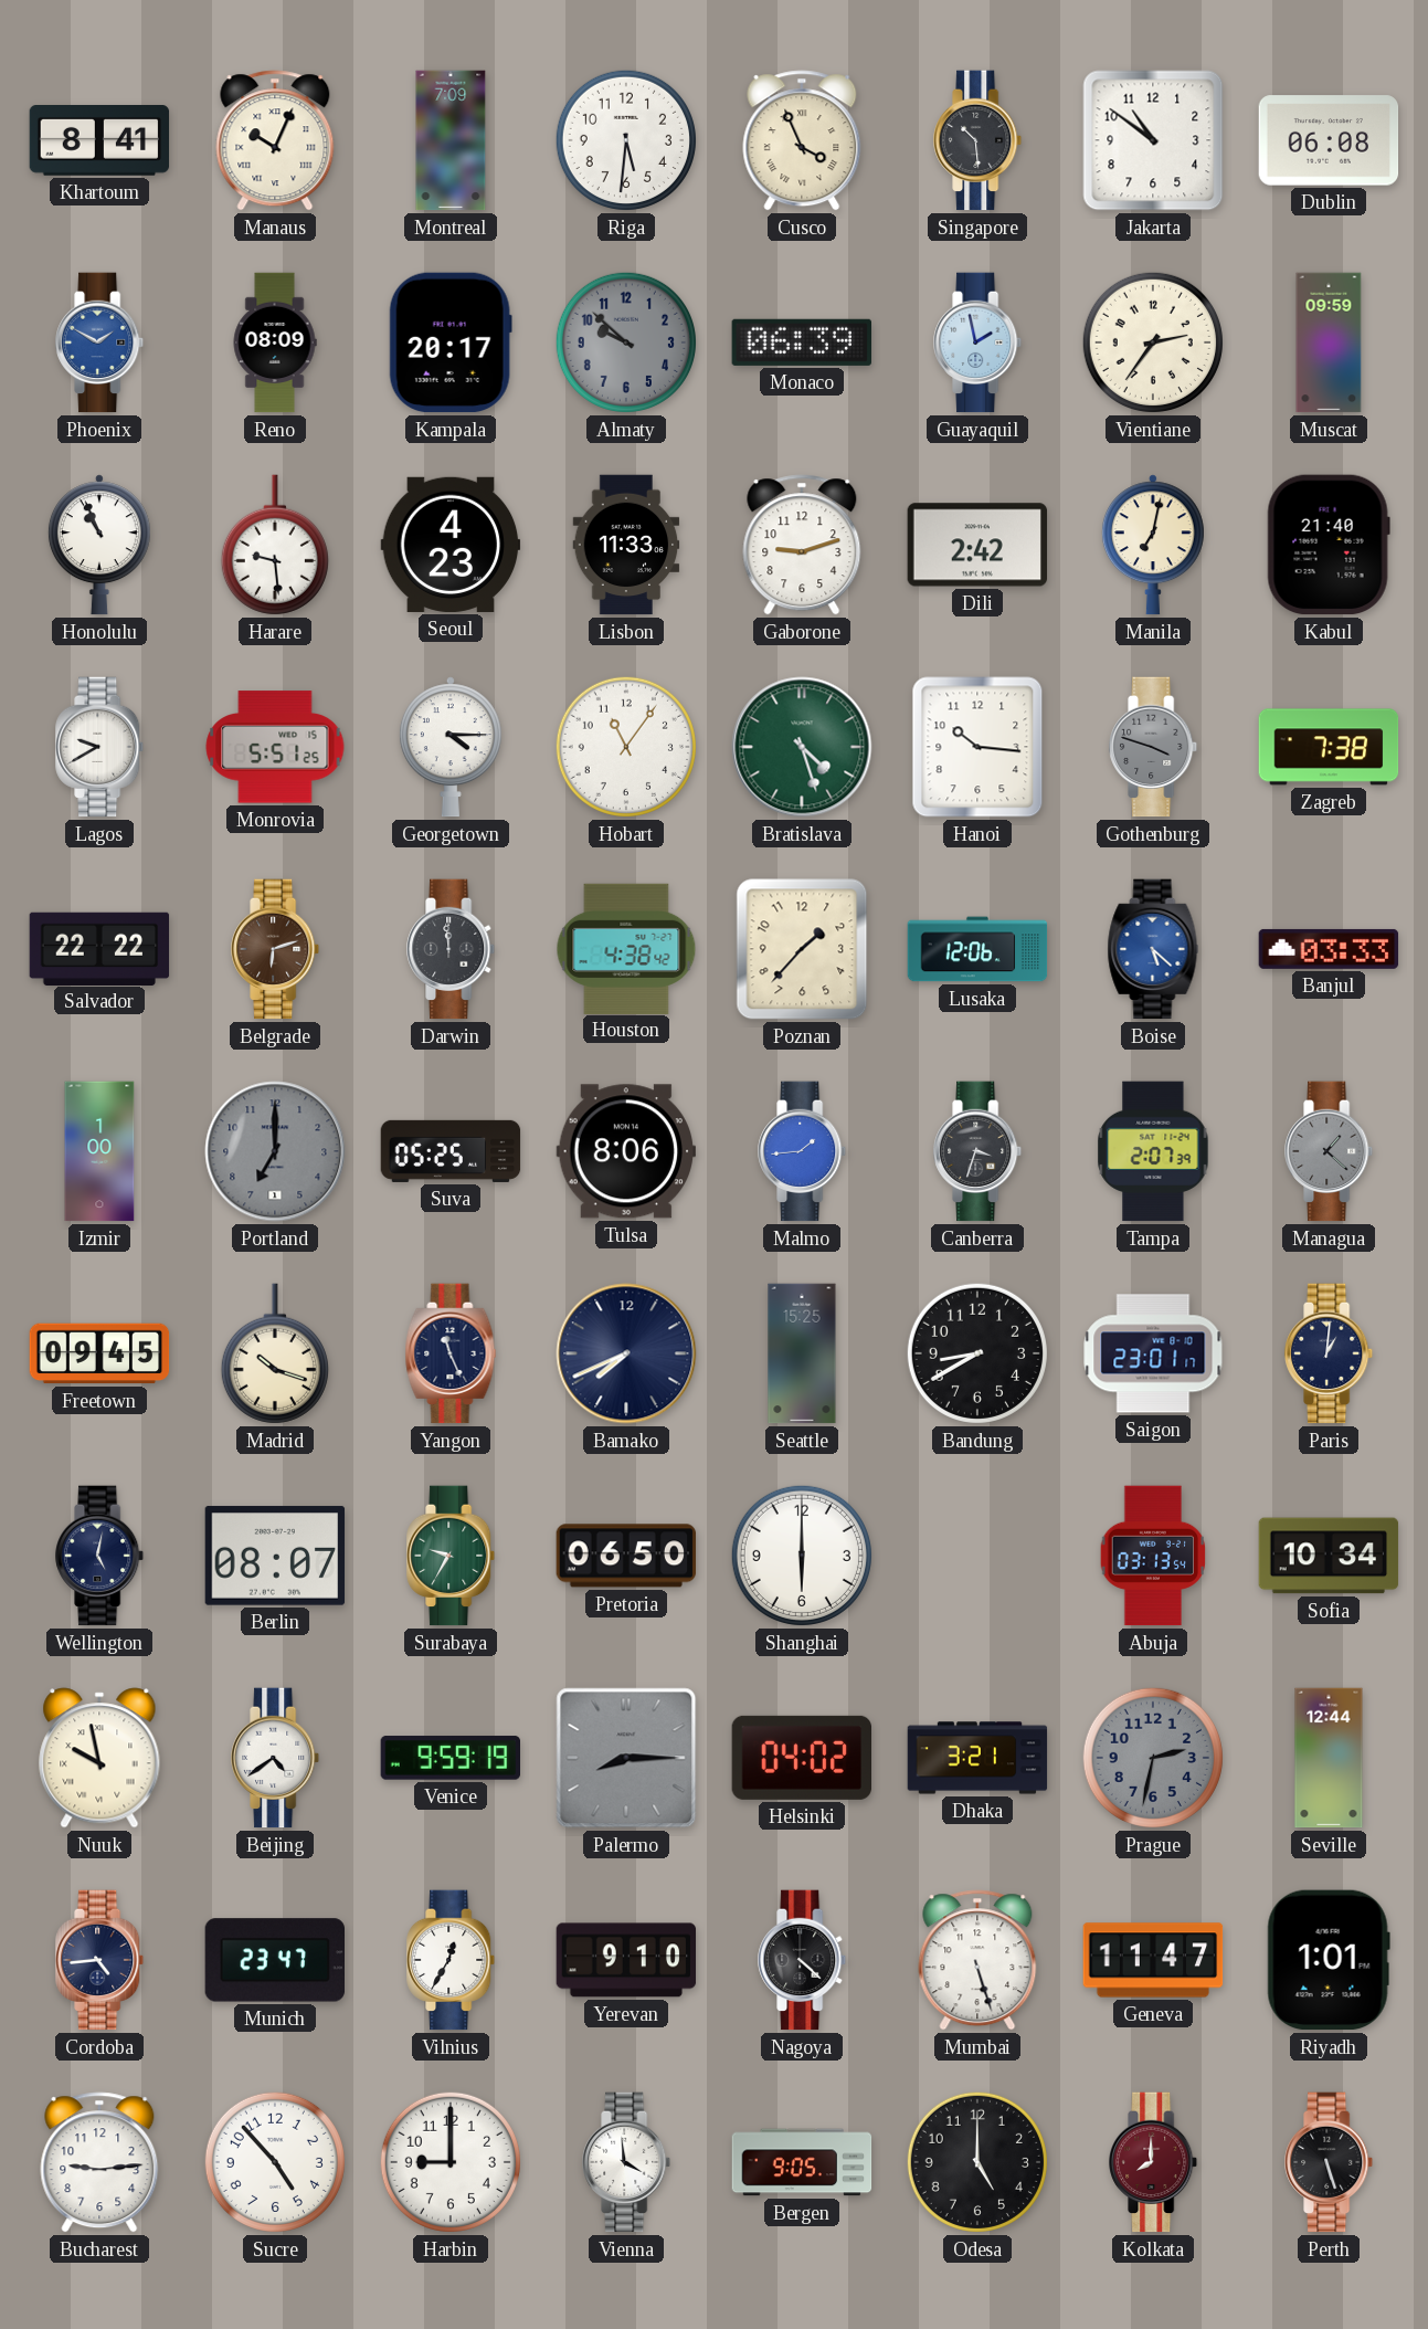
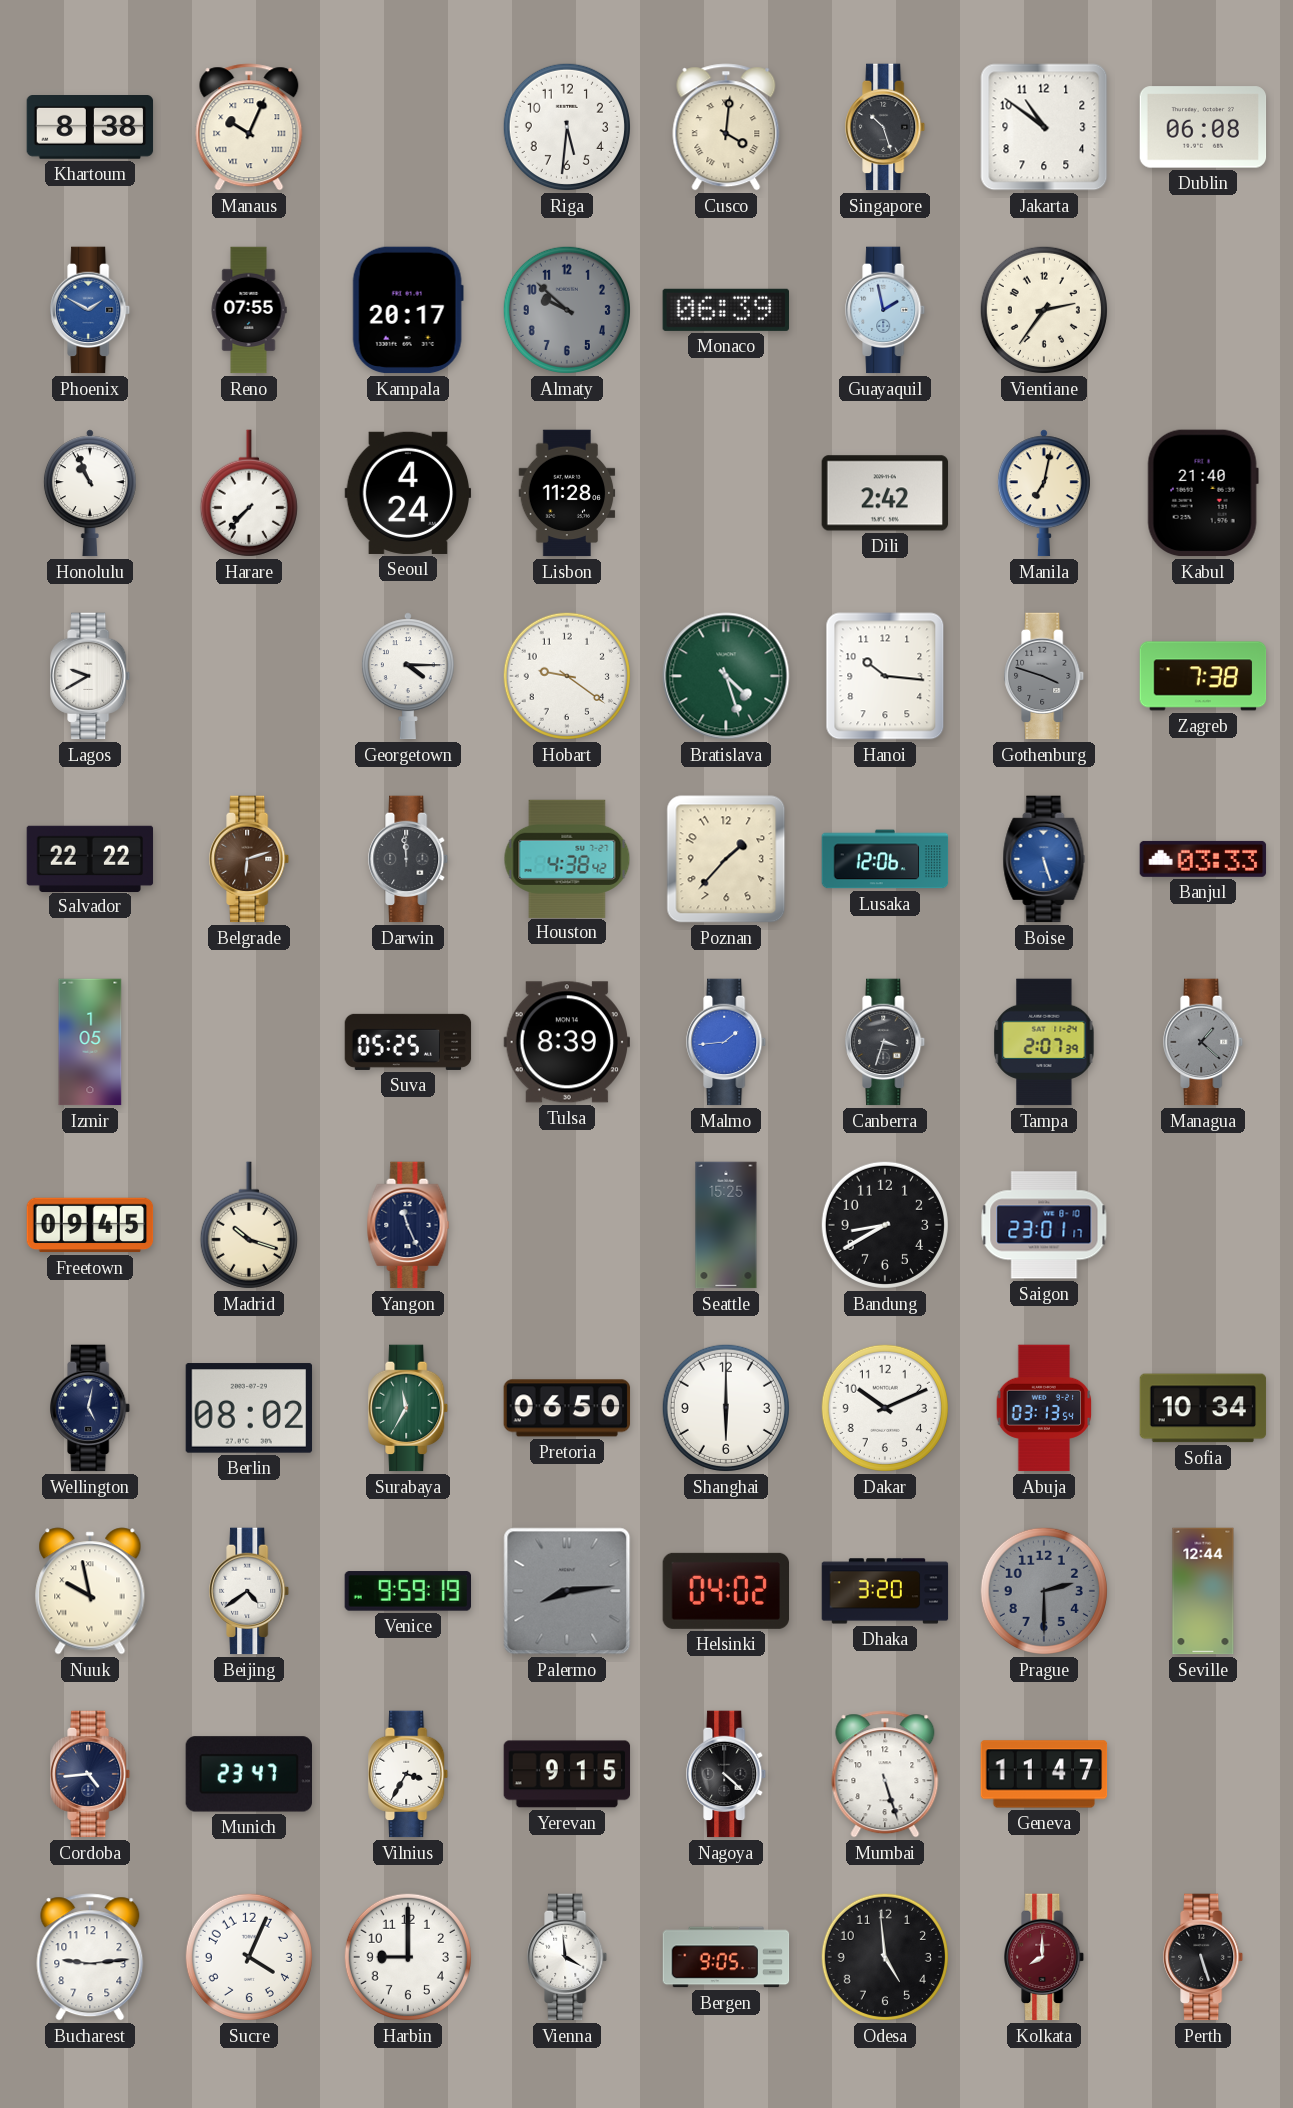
Khartoum: 8:41 -> 8:38 (90, 128)
Montreal: 7:09 -> none (451, 140)
Cusco: 3:56 -> 4:01 (726, 127)
Singapore: 10:29 -> 10:27 (886, 127)
Reno: 08:09 -> 07:55 (249, 310)
Muscat: 09:59 -> none (1329, 342)
Harare: 9:29 -> 7:37 (249, 493)
Seoul: 4:23 -> 4:24 (408, 493)
Lisbon: 11:33 -> 11:28 (567, 493)
Gaborone: 9:12 -> none (802, 545)
Monrovia: 5:51 -> none (275, 747)
Hobart: 11:06 -> 9:21 (567, 676)
Boise: 5:22 -> 5:27 (1044, 859)
Izmir: 1:00 -> 1:05 (90, 1042)
Portland: 7:00 -> none (275, 1151)
Tulsa: 8:06 -> 8:39 (566, 1042)
Bamako: 7:41 -> none (626, 1353)
Paris: 1:01 -> none (1330, 1353)
Berlin: 08:07 -> 08:02 (249, 1408)
Surabaya: 9:35 -> 11:35 (409, 1408)
Dakar: none -> 10:11 (885, 1408)
Palermo: 8:15 -> 8:14 (567, 1591)
Dhaka: 3:21 -> 3:20 (885, 1591)
Prague: 2:32 -> 2:30 (1044, 1591)
Vilnius: 12:35 -> 3:35 (409, 1774)
Yerevan: 9:10 -> 9:15 (567, 1774)
Riyadh: 1:01 -> none (1329, 1960)
Sucre: 4:53 -> 4:04 (249, 1957)
Odesa: 5:00 -> 4:59 (885, 1957)
